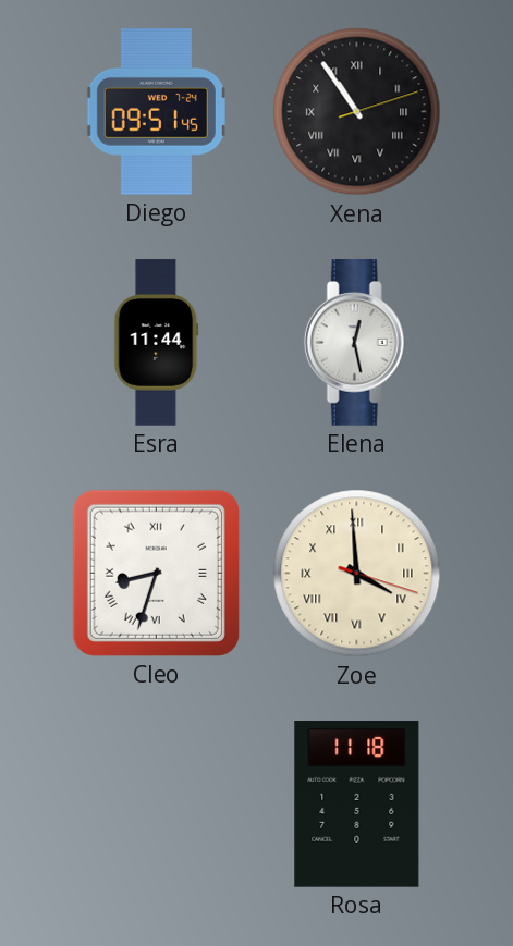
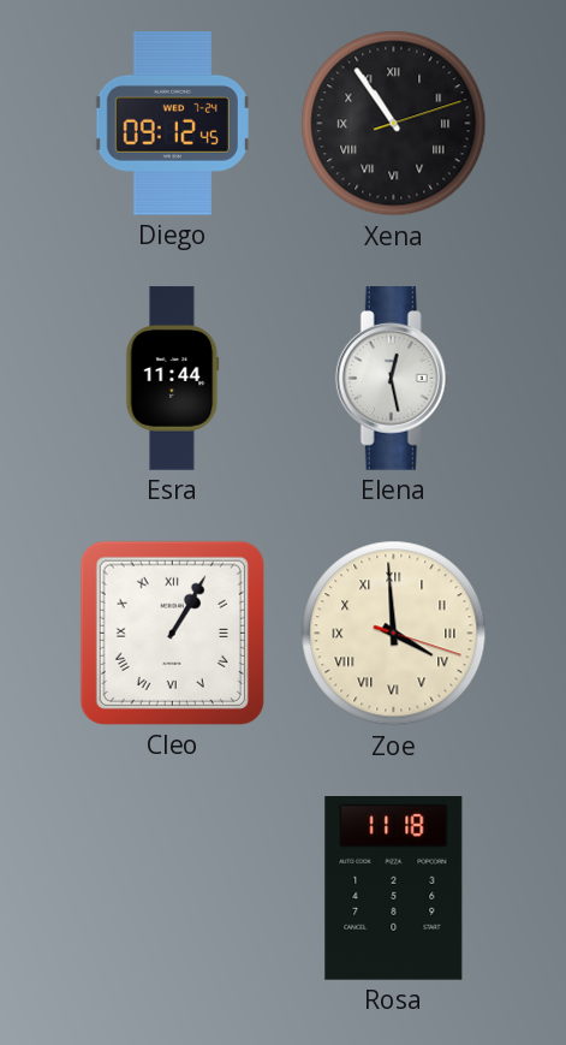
Diego: 09:51 -> 09:12 (172, 124)
Cleo: 8:33 -> 1:05 (172, 633)
